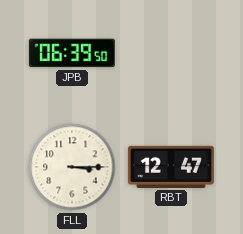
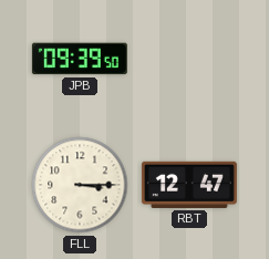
JPB: 06:39 -> 09:39 (80, 59)
